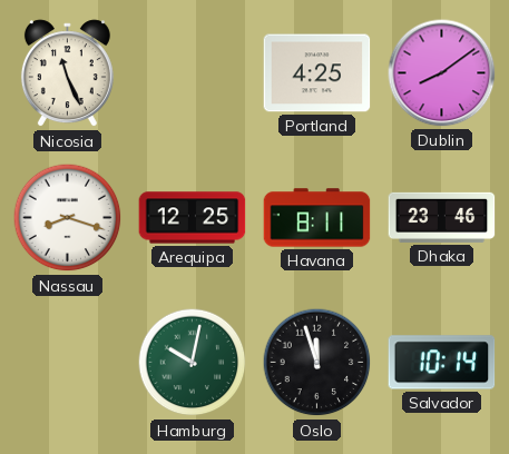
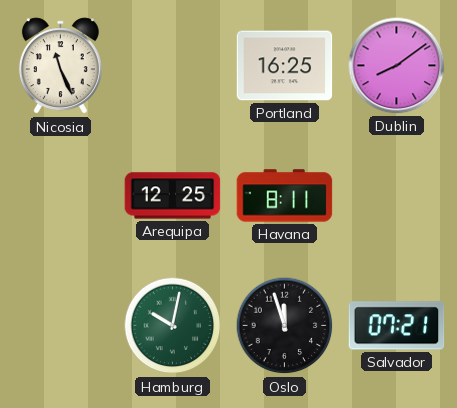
Portland: 4:25 -> 16:25 (285, 66)
Nassau: 8:18 -> none (68, 218)
Dhaka: 23:46 -> none (442, 217)
Salvador: 10:14 -> 07:21 (397, 326)
